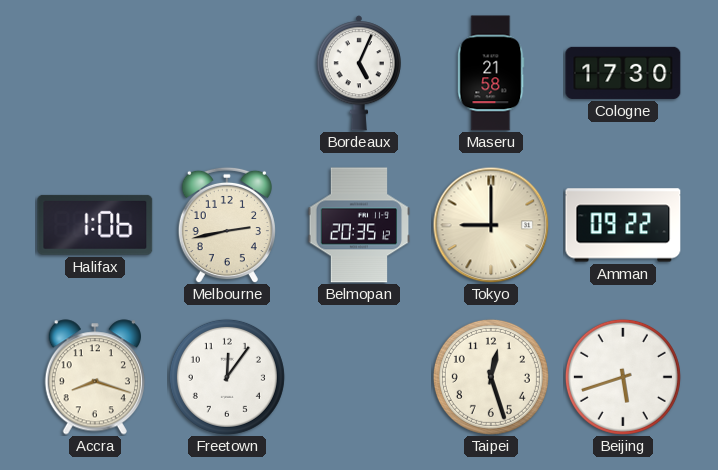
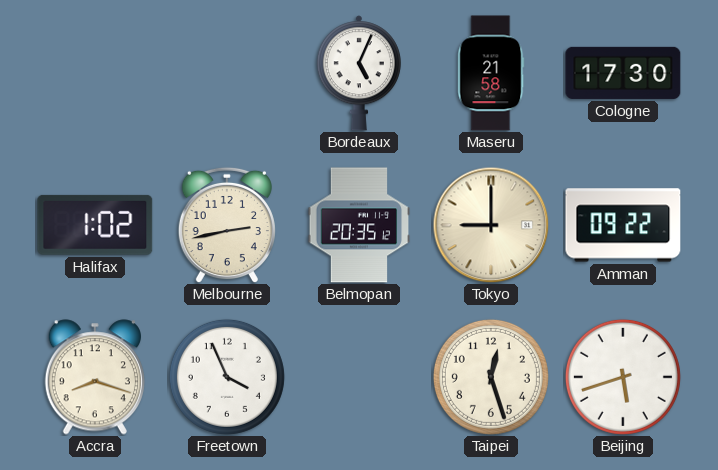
Halifax: 1:06 -> 1:02 (95, 225)
Freetown: 12:06 -> 3:56 (227, 377)
